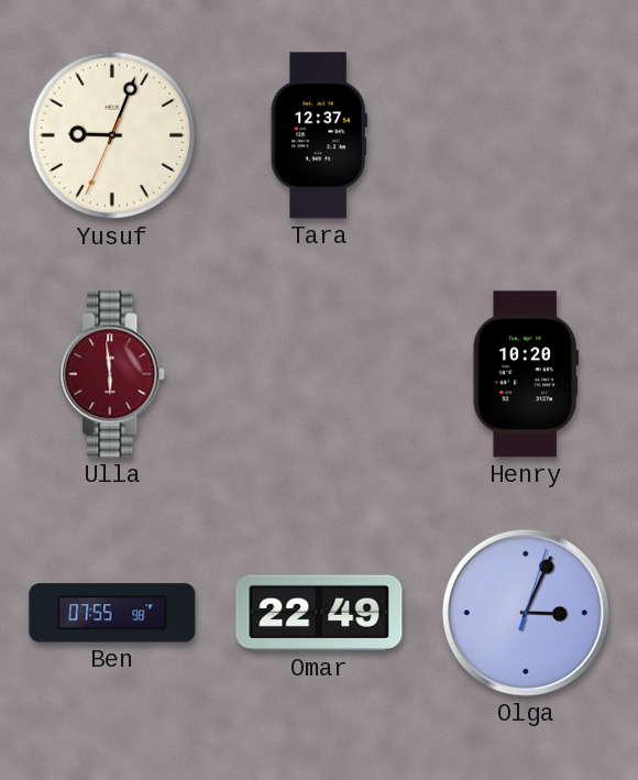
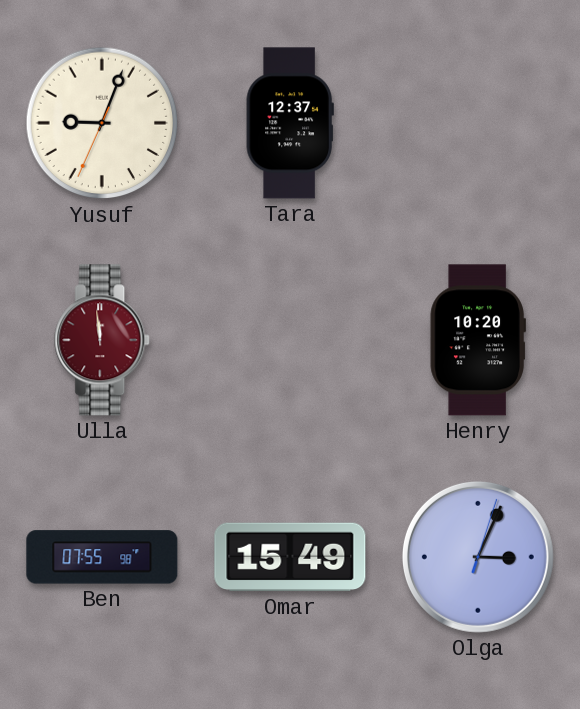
Ulla: 5:59 -> 11:59 (103, 340)
Omar: 22:49 -> 15:49 (290, 557)
